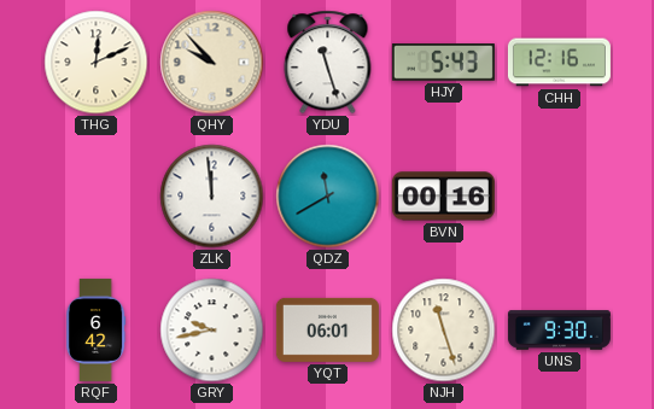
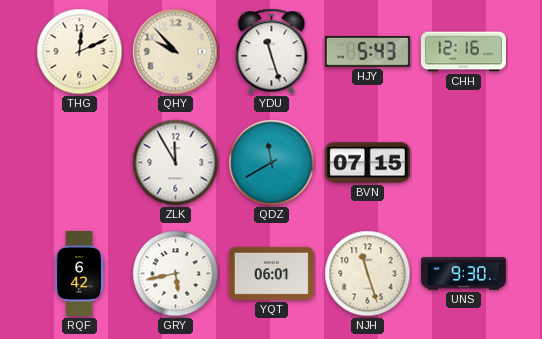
ZLK: 11:59 -> 11:55 (176, 163)
BVN: 00:16 -> 07:15 (367, 163)
GRY: 9:43 -> 5:43 (176, 274)
